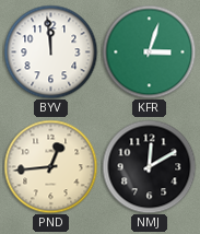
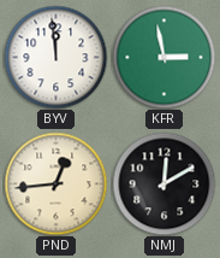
KFR: 3:03 -> 2:58 (163, 57)
